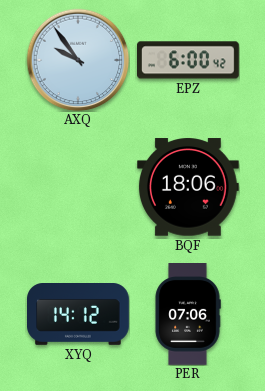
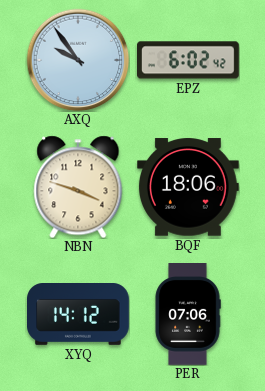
EPZ: 6:00 -> 6:02 (189, 60)
NBN: none -> 3:48 (78, 187)
